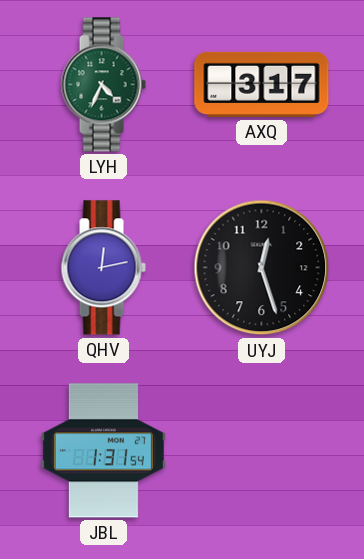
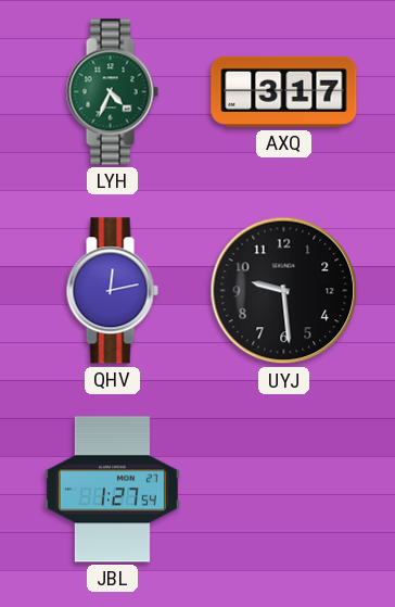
UYJ: 12:27 -> 9:29 (284, 291)
JBL: 1:31 -> 1:27 (112, 490)
